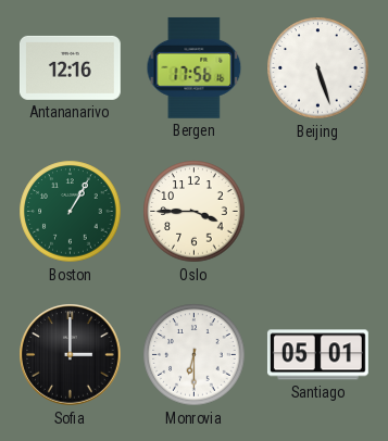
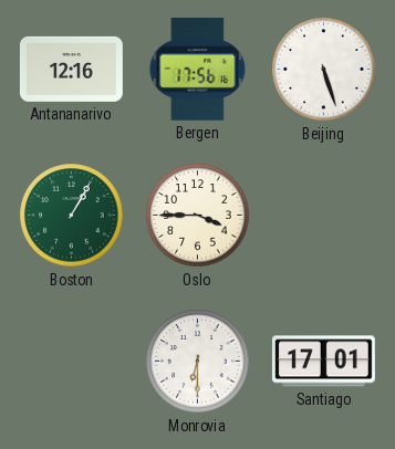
Sofia: 3:00 -> none (71, 355)
Santiago: 05:01 -> 17:01 (323, 362)
